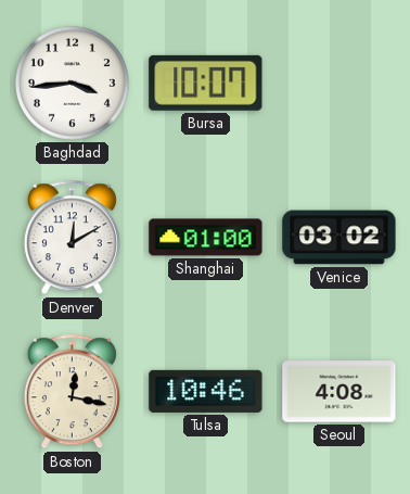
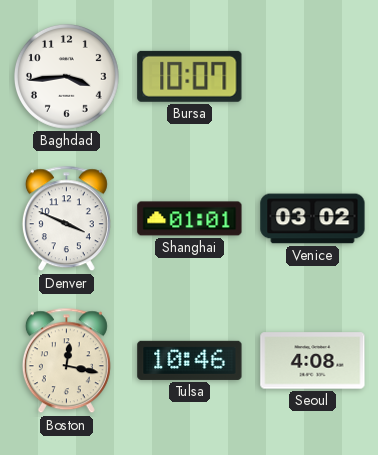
Denver: 12:10 -> 3:49 (66, 219)
Shanghai: 01:00 -> 01:01 (190, 219)
